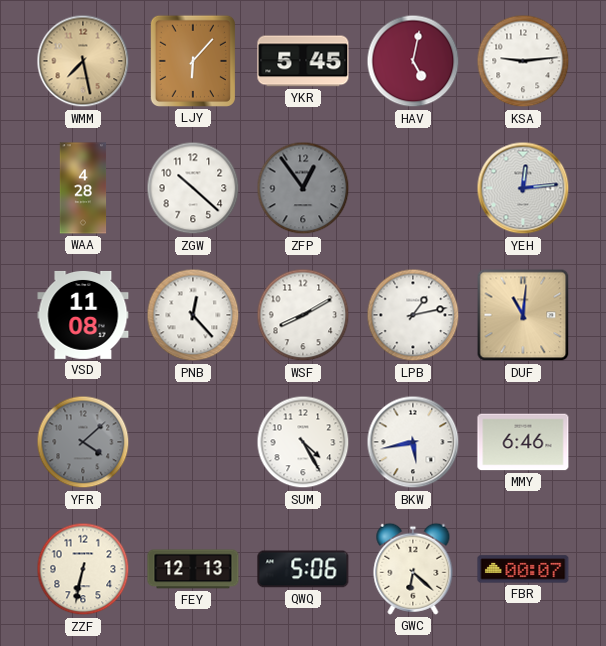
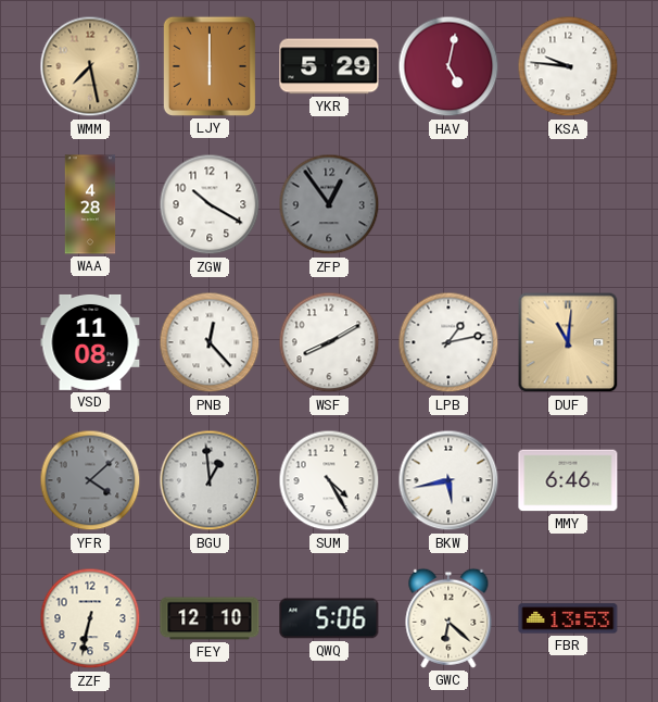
LJY: 6:07 -> 6:00 (210, 66)
YKR: 5:45 -> 5:29 (329, 66)
KSA: 9:14 -> 9:46 (568, 66)
ZGW: 10:22 -> 10:20 (210, 204)
YEH: 12:14 -> none (523, 188)
BGU: none -> 12:59 (210, 480)
FEY: 12:13 -> 12:10 (210, 618)
FBR: 00:07 -> 13:53 (568, 618)
